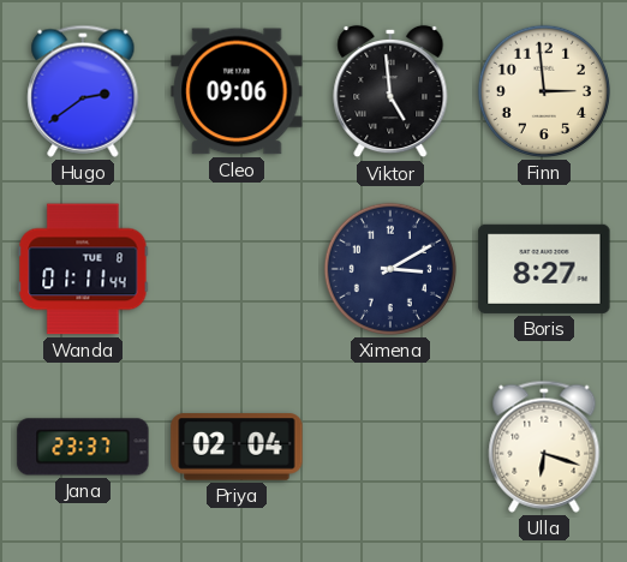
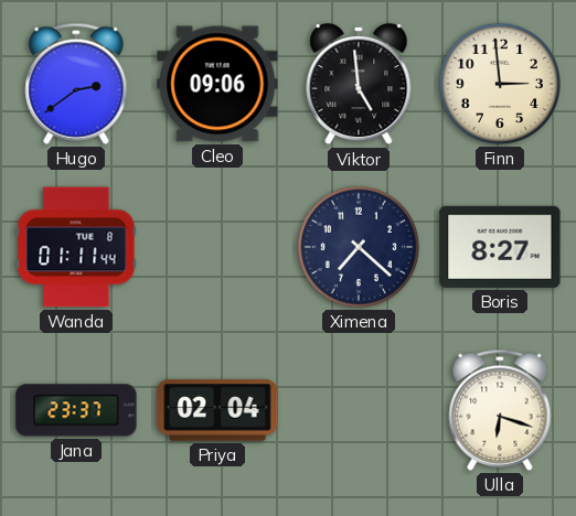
Ximena: 3:10 -> 7:22 (359, 247)
